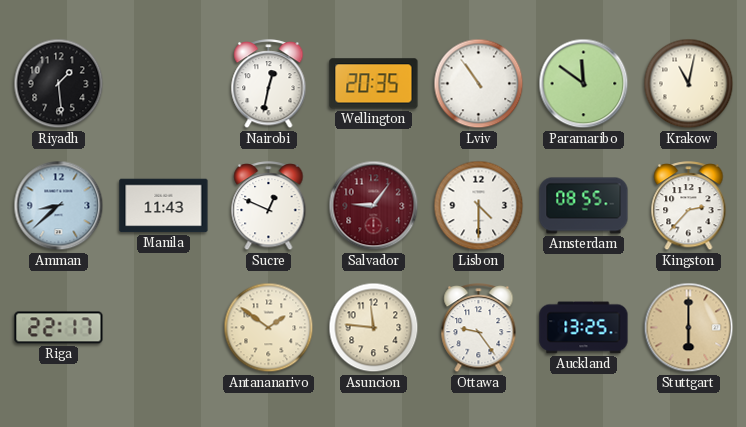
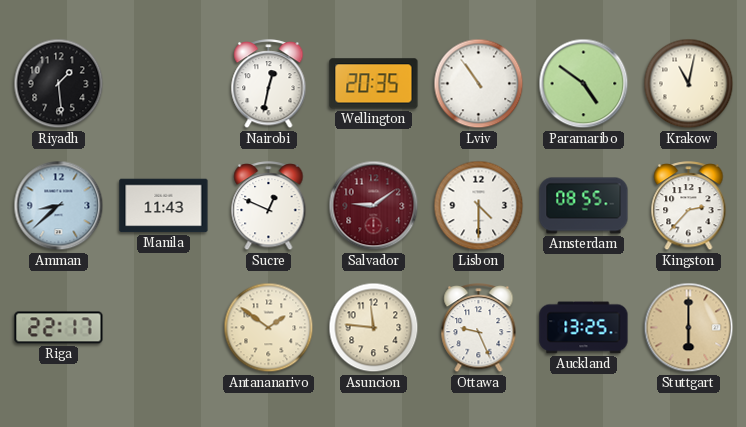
Paramaribo: 11:51 -> 4:51 (584, 84)
Salvador: 9:06 -> 9:09 (374, 206)
Ottawa: 9:24 -> 9:26 (479, 329)
